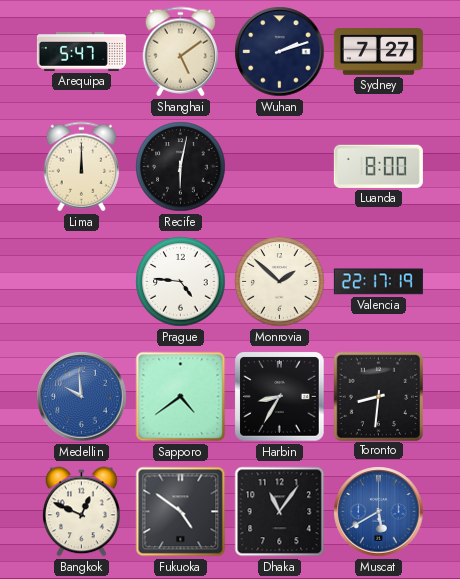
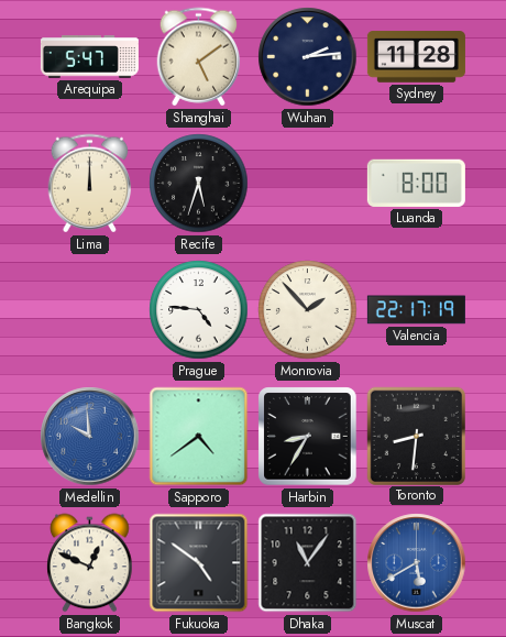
Wuhan: 2:12 -> 2:14 (308, 57)
Sydney: 7:27 -> 11:28 (416, 57)
Recife: 6:02 -> 5:33 (199, 184)
Monrovia: 1:52 -> 1:53 (308, 310)
